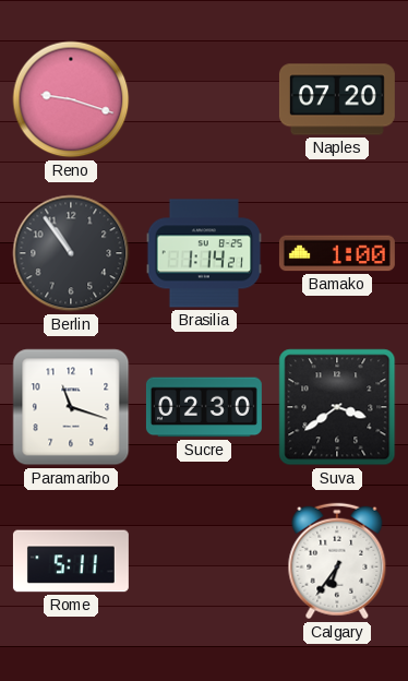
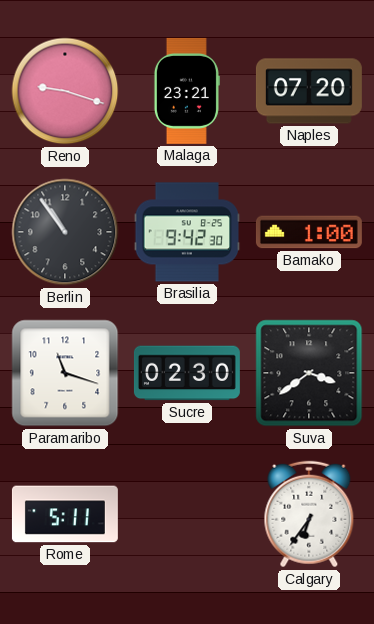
Malaga: none -> 23:21 (186, 91)
Brasilia: 1:14 -> 9:42 (187, 232)
